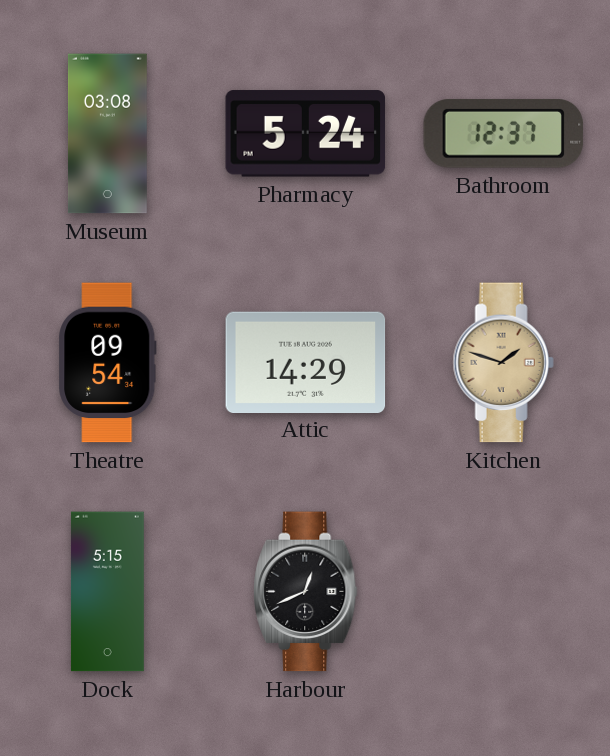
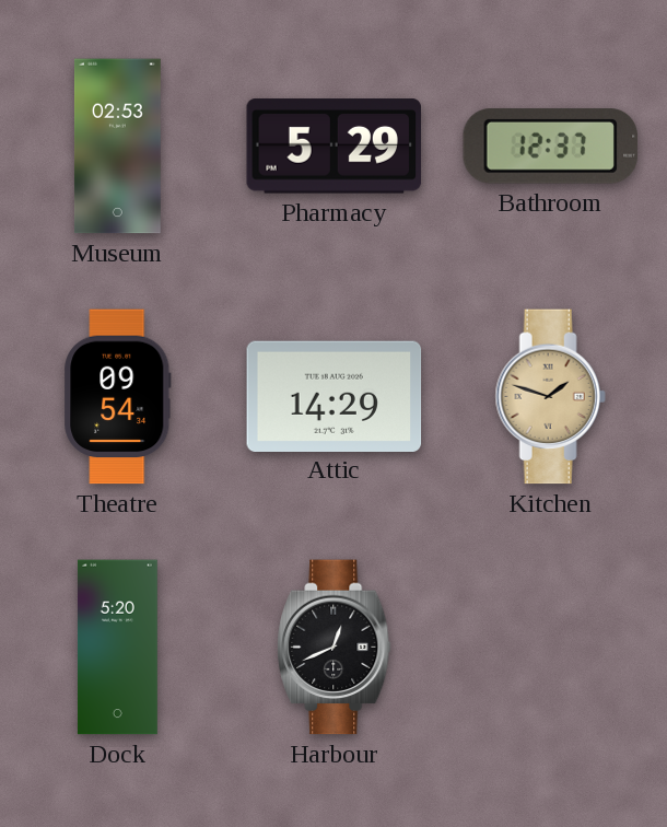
Museum: 03:08 -> 02:53 (117, 147)
Pharmacy: 5:24 -> 5:29 (335, 147)
Dock: 5:15 -> 5:20 (117, 648)
